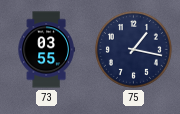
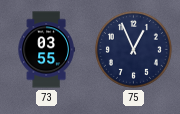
75: 1:17 -> 12:56 (133, 49)
